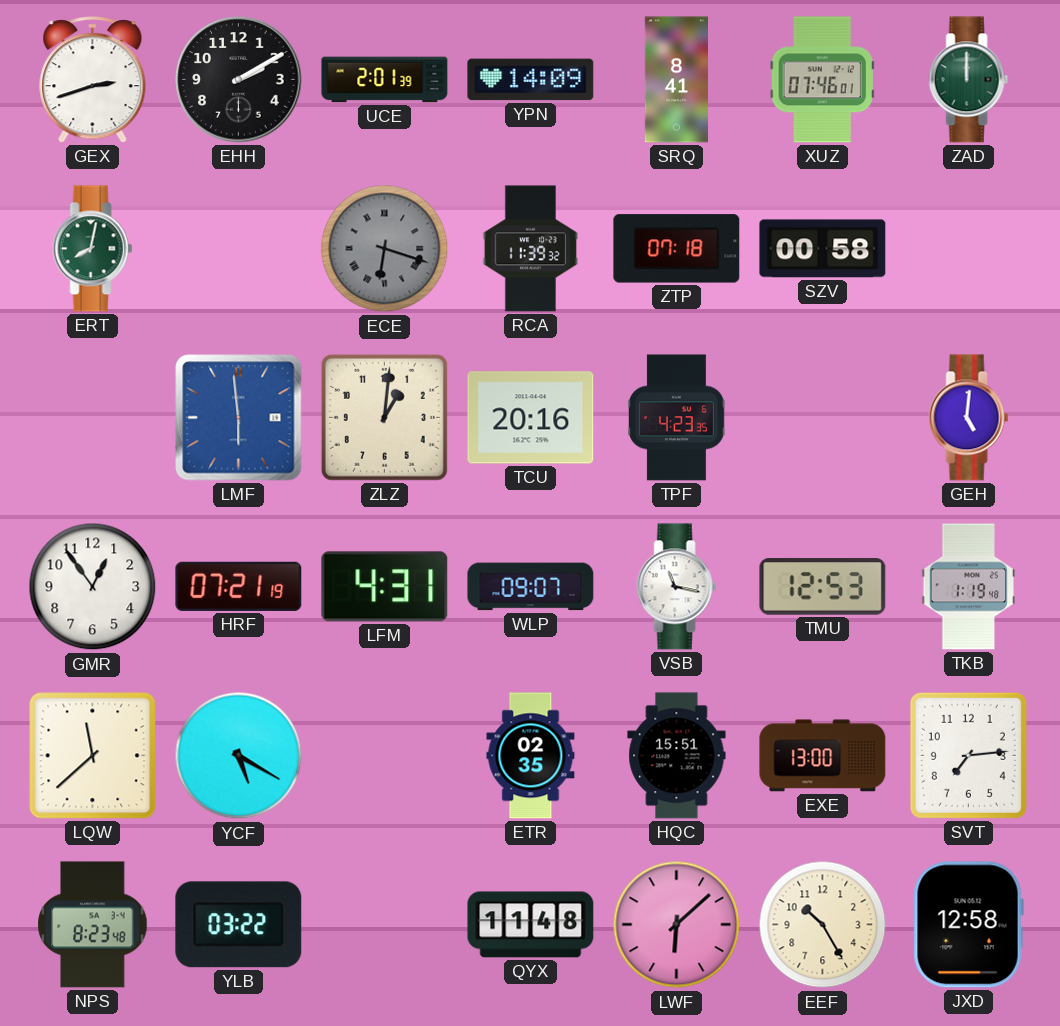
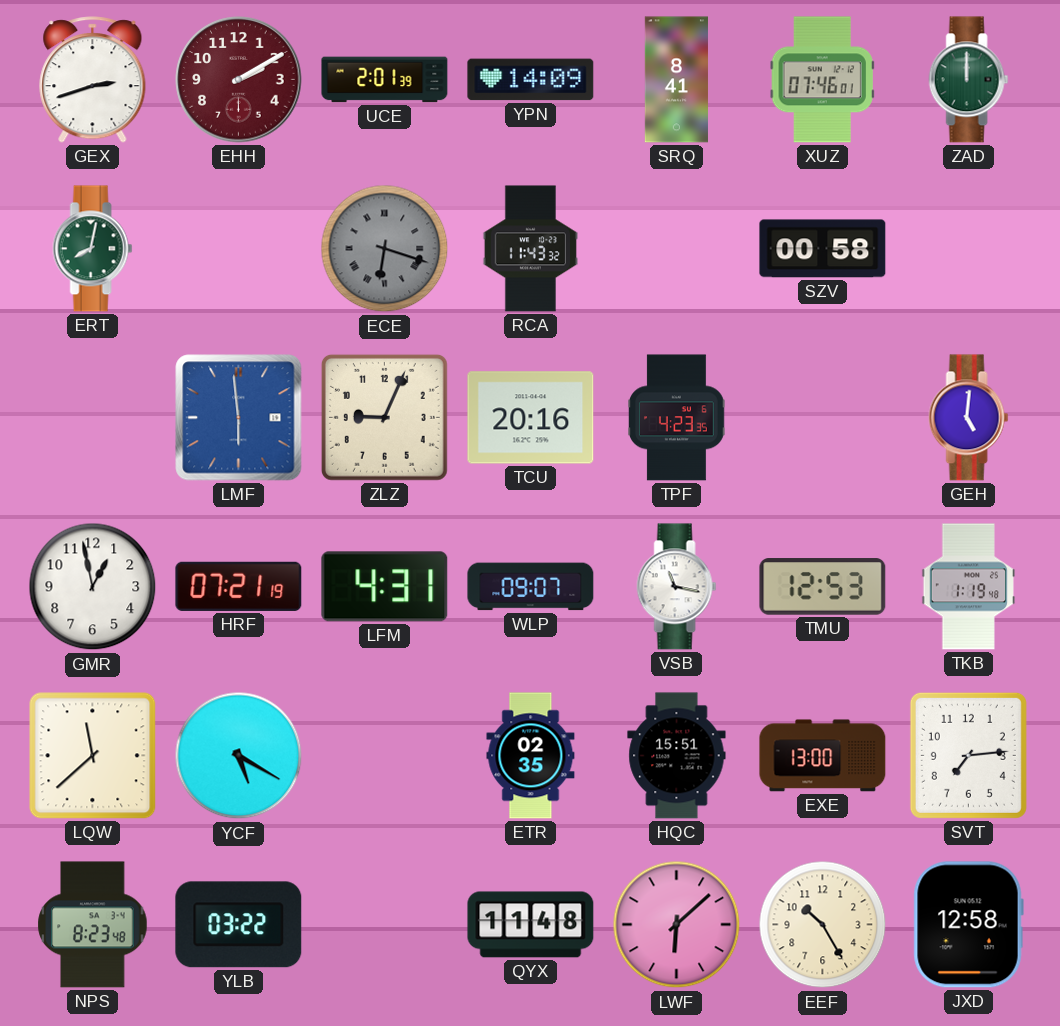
EHH dial: black -> burgundy (239, 80)
RCA: 11:39 -> 11:43 (530, 249)
ZTP: 07:18 -> none (677, 249)
ZLZ: 1:01 -> 9:04 (384, 417)
GMR: 12:54 -> 12:58 (93, 587)
